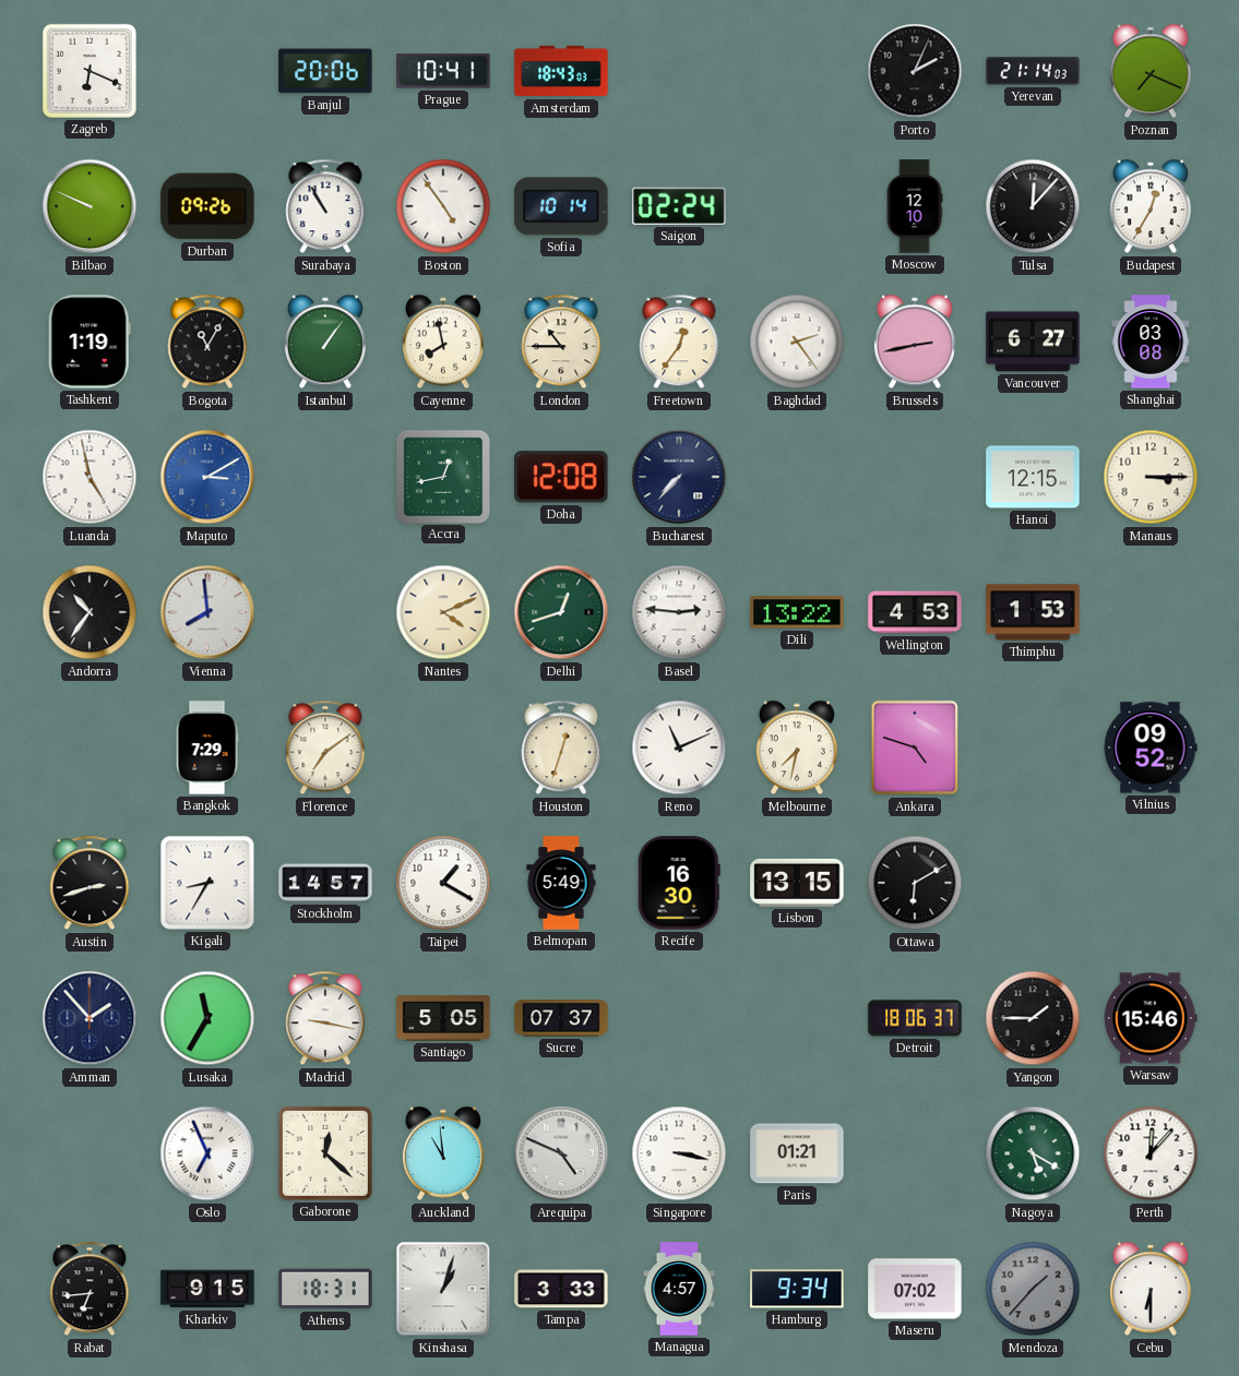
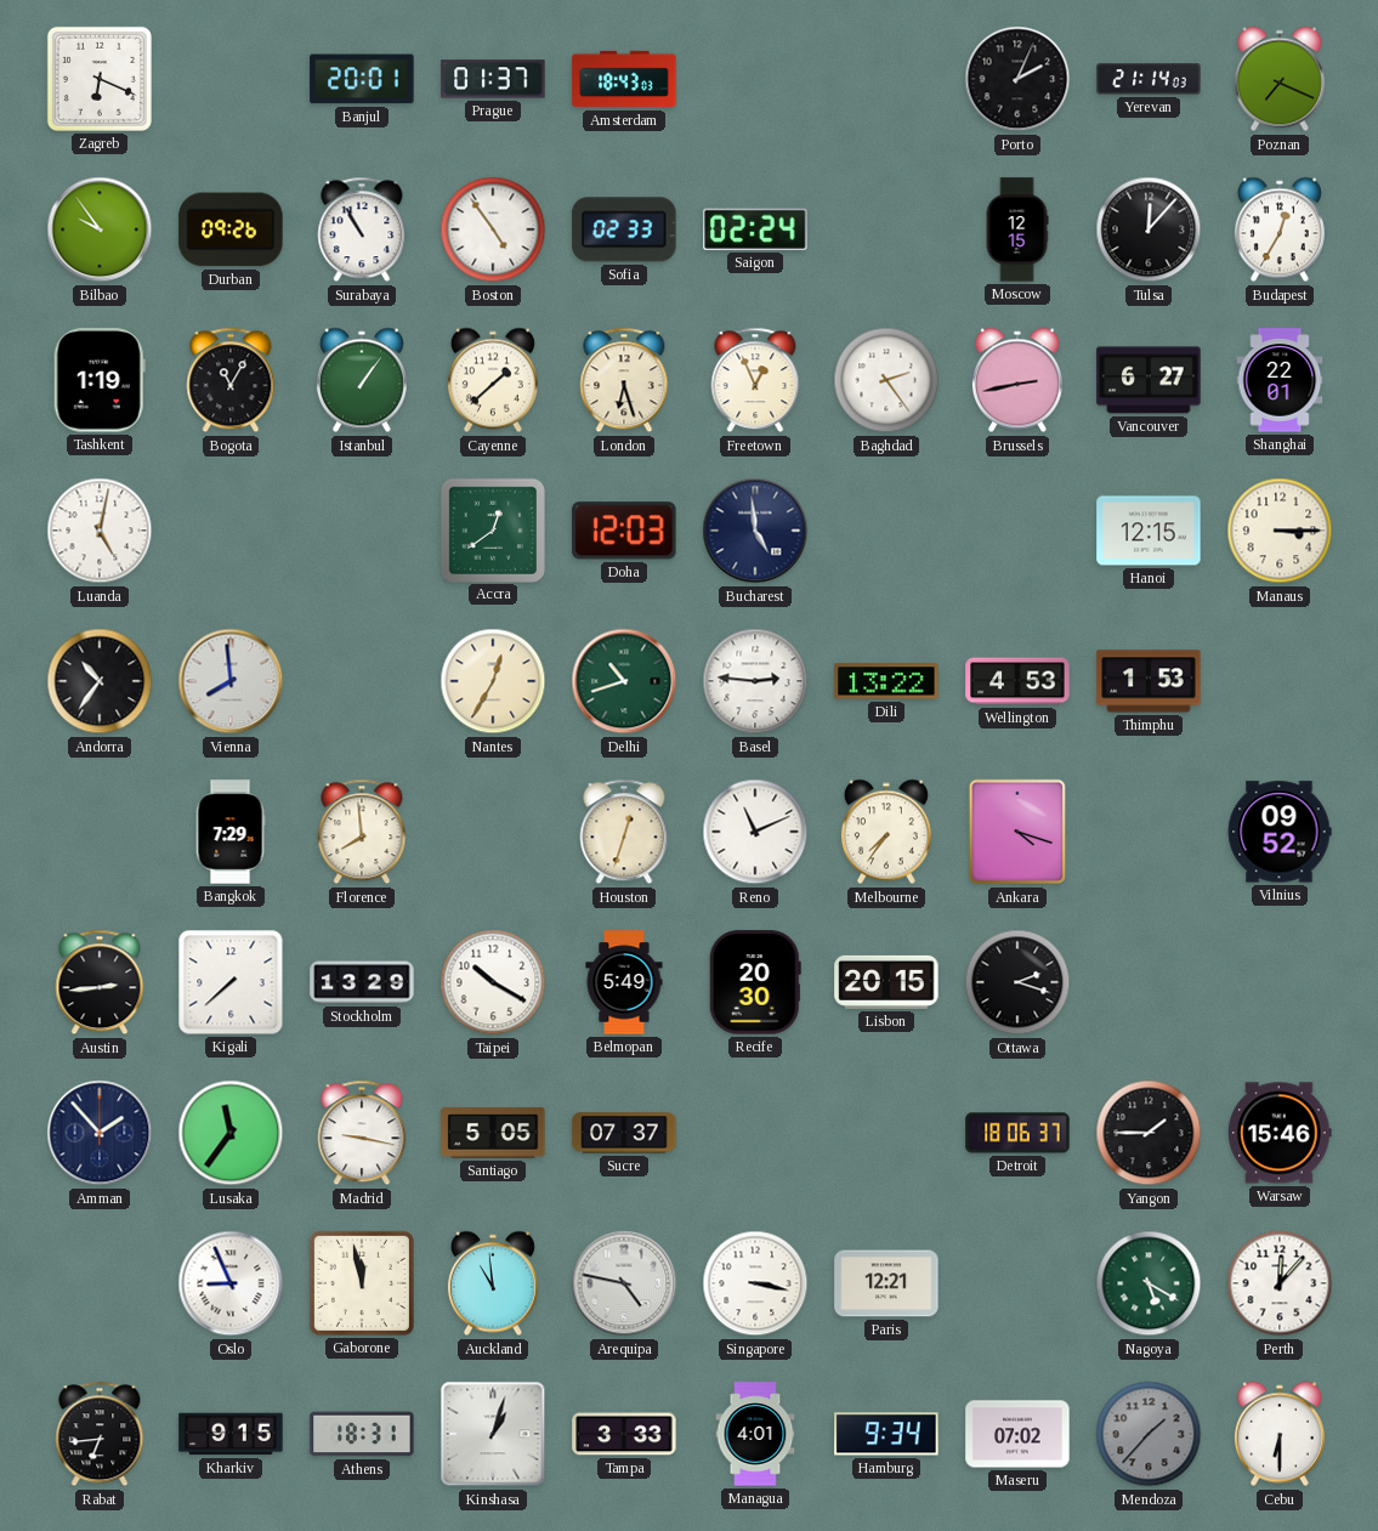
Banjul: 20:06 -> 20:01 (362, 79)
Prague: 10:41 -> 01:37 (493, 79)
Bilbao: 9:49 -> 9:54 (100, 229)
Sofia: 10:14 -> 02:33 (624, 229)
Moscow: 12:10 -> 12:15 (1017, 229)
Cayenne: 7:58 -> 1:38 (493, 380)
London: 10:45 -> 6:27 (624, 380)
Freetown: 12:36 -> 12:56 (755, 380)
Shanghai: 03:08 -> 22:01 (1280, 380)
Luanda: 4:58 -> 5:02 (100, 531)
Maputo: 3:10 -> none (207, 477)
Accra: 12:43 -> 12:39 (492, 529)
Doha: 12:08 -> 12:03 (624, 531)
Bucharest: 7:37 -> 4:59 (755, 531)
Nantes: 4:11 -> 12:35 (493, 681)
Delhi: 12:42 -> 10:42 (624, 681)
Florence: 7:09 -> 7:59 (362, 832)
Melbourne: 7:32 -> 7:36 (886, 832)
Ankara: 4:48 -> 4:18 (1017, 832)
Austin: 2:42 -> 2:44 (100, 982)
Kigali: 8:35 -> 7:38 (231, 982)
Stockholm: 14:57 -> 13:29 (362, 982)
Taipei: 1:20 -> 10:20 (493, 982)
Recife: 16:30 -> 20:30 (755, 982)
Lisbon: 13:15 -> 20:15 (886, 982)
Ottawa: 6:10 -> 2:18 (1017, 982)
Lusaka: 11:35 -> 11:36 (231, 1133)
Oslo: 6:56 -> 8:56 (231, 1283)
Gaborone: 12:22 -> 11:58 (362, 1283)
Arequipa: 4:49 -> 4:47 (624, 1283)
Paris: 01:21 -> 12:21 (886, 1283)
Managua: 4:57 -> 4:01 (755, 1434)
